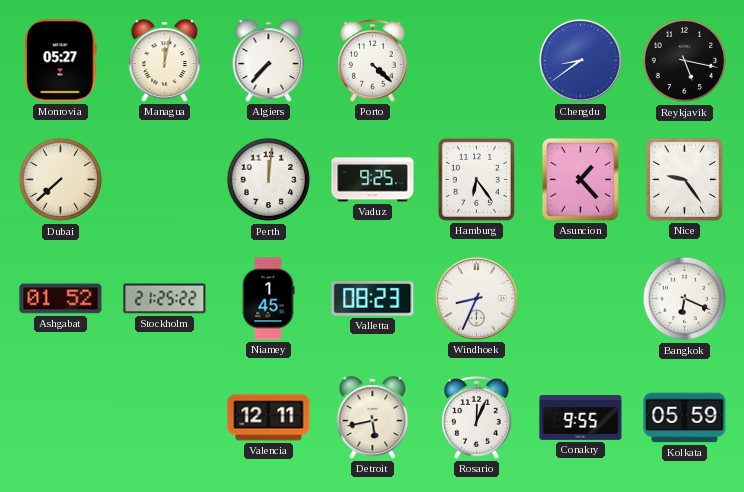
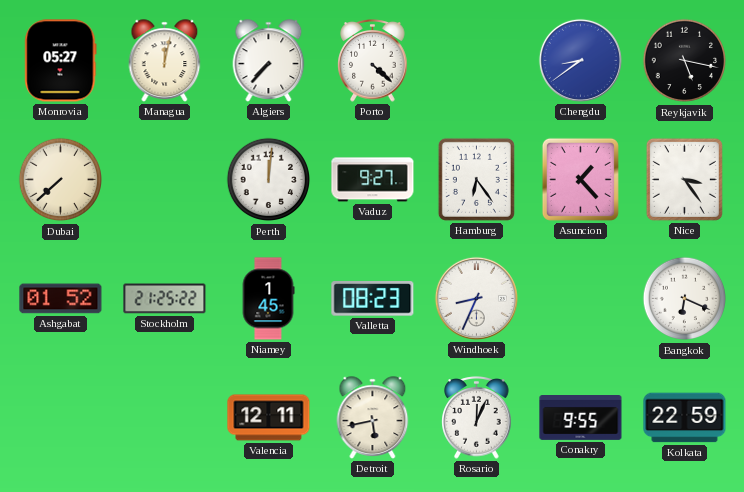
Vaduz: 9:25 -> 9:27 (373, 180)
Nice: 9:24 -> 3:24 (684, 179)
Kolkata: 05:59 -> 22:59 (685, 418)
